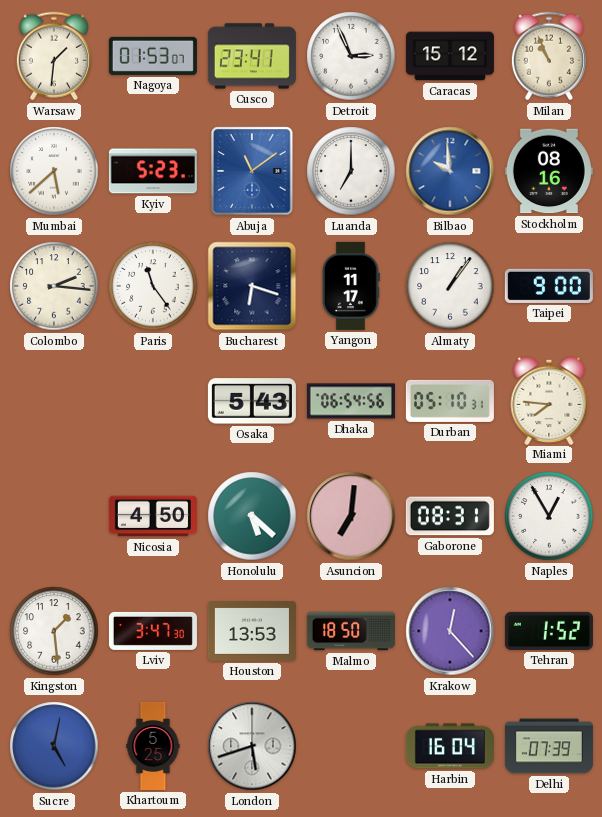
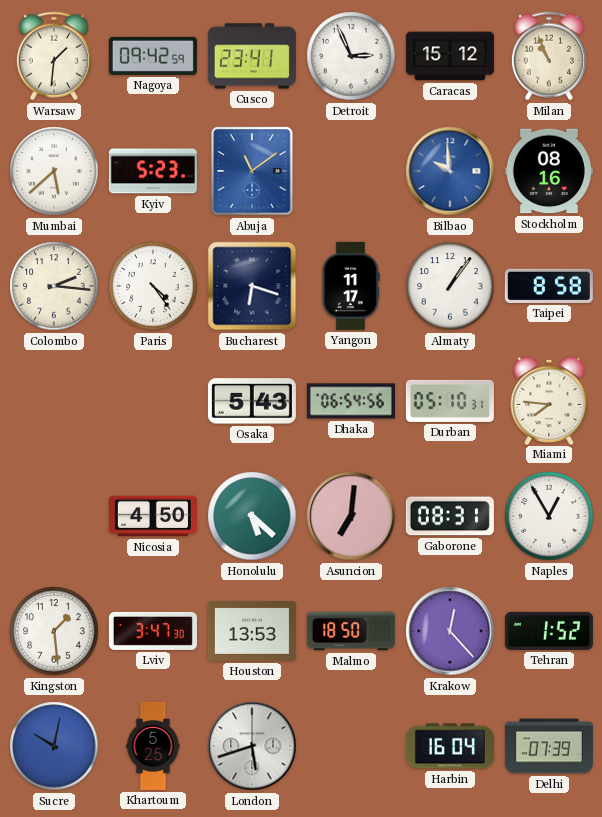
Nagoya: 01:53 -> 09:42 (153, 56)
Luanda: 7:00 -> none (351, 171)
Paris: 11:24 -> 4:24 (153, 286)
Taipei: 9:00 -> 8:58 (549, 286)
Sucre: 5:02 -> 10:02 (54, 746)
